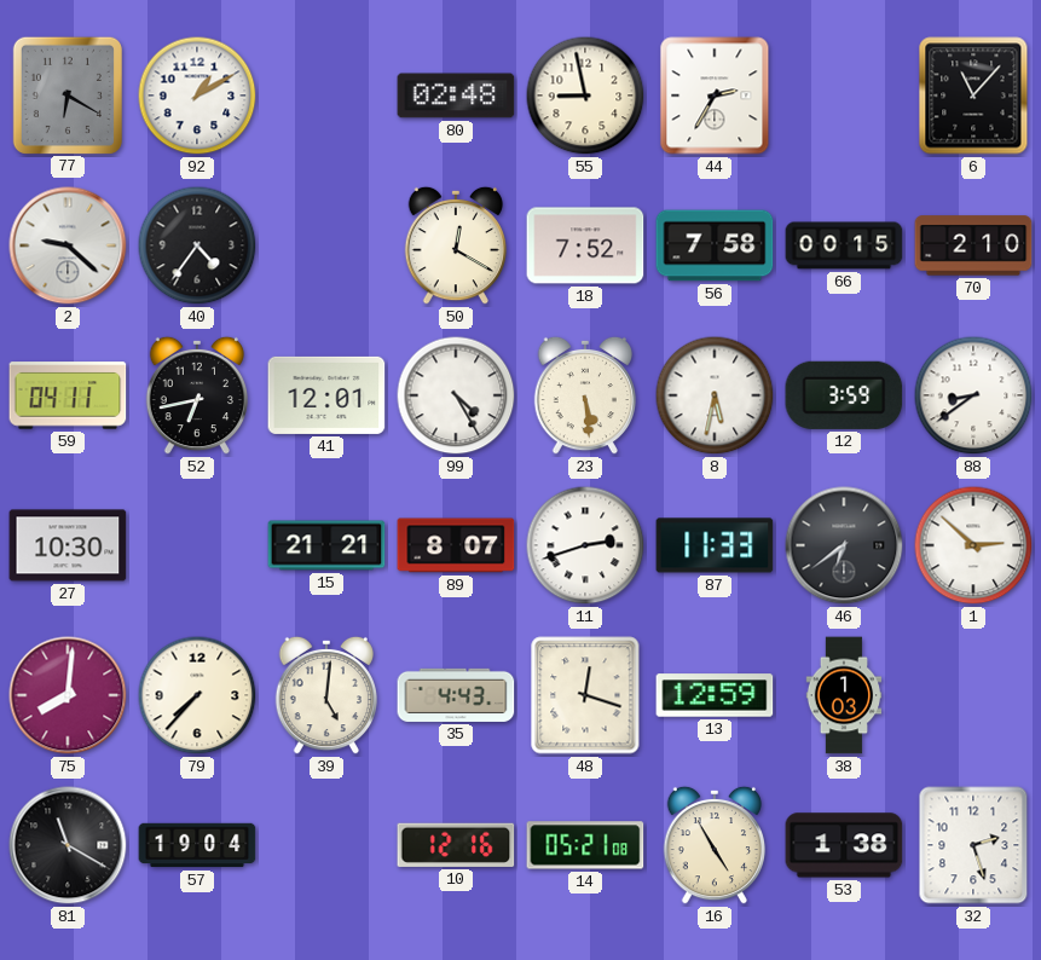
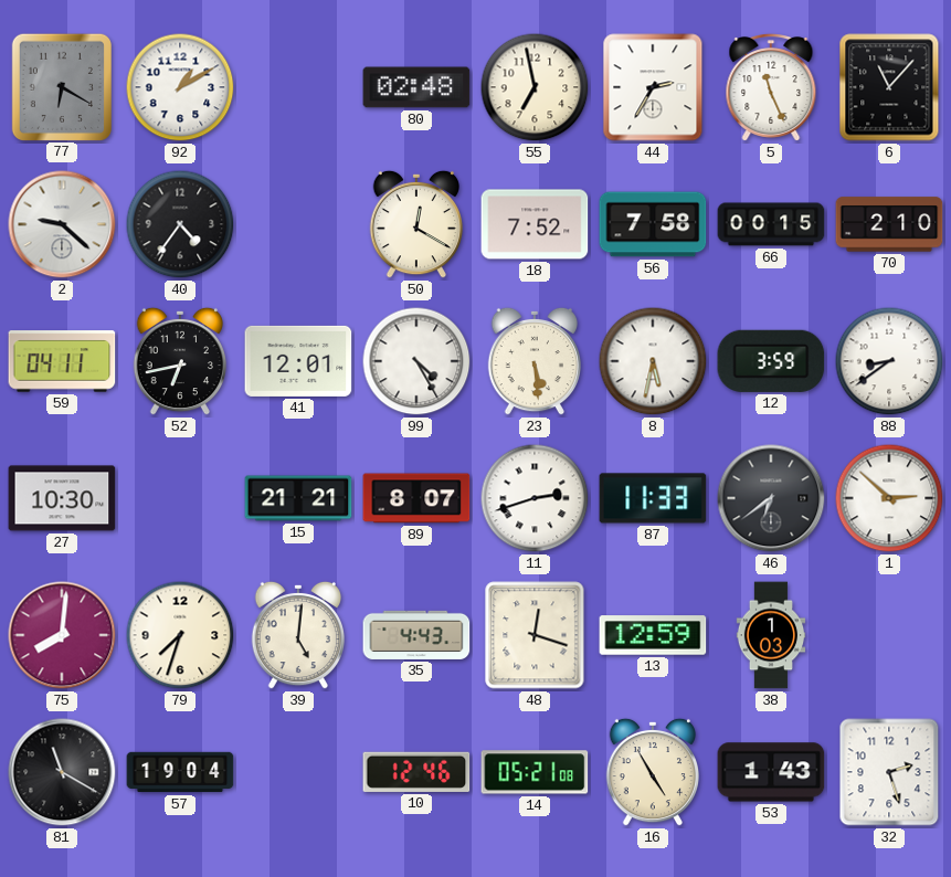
55: 8:58 -> 6:58 (535, 87)
5: none -> 11:26 (771, 88)
79: 7:37 -> 7:33 (180, 635)
10: 12:16 -> 12:46 (416, 772)
53: 1:38 -> 1:43 (771, 772)
